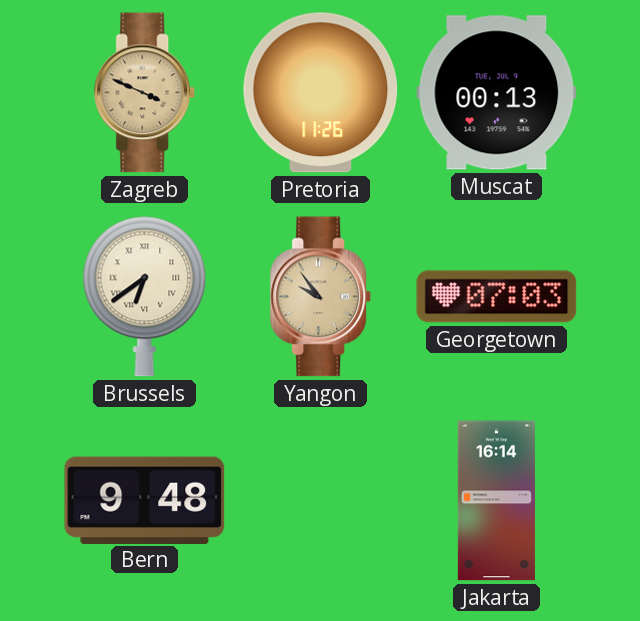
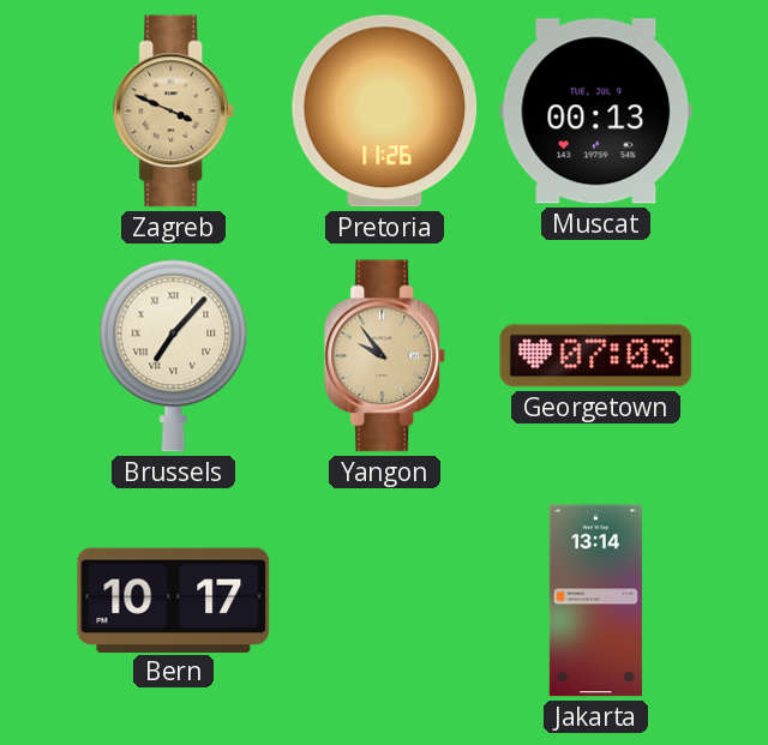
Brussels: 6:39 -> 7:07 (174, 355)
Bern: 9:48 -> 10:17 (174, 600)
Jakarta: 16:14 -> 13:14 (595, 601)
